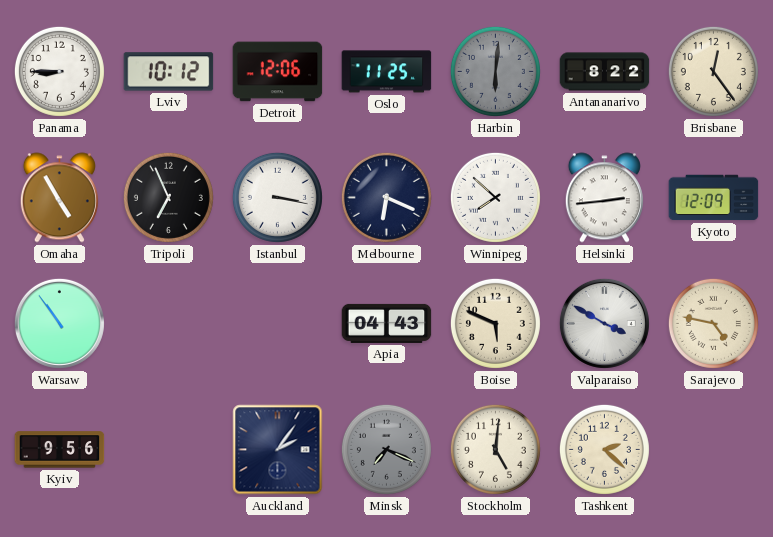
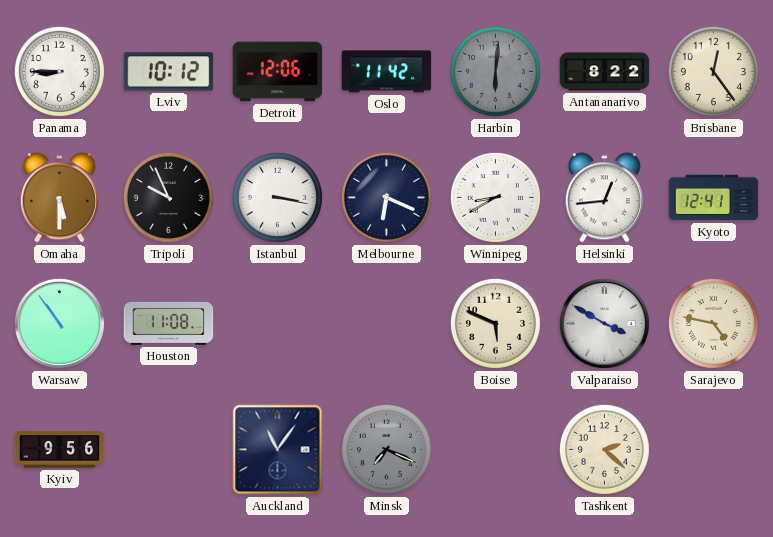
Oslo: 11:25 -> 11:42 (387, 72)
Omaha: 4:55 -> 5:30 (59, 198)
Tripoli: 6:56 -> 9:56 (168, 197)
Winnipeg: 7:52 -> 8:40 (495, 197)
Helsinki: 2:44 -> 12:44 (604, 198)
Kyoto: 12:09 -> 12:41 (714, 198)
Houston: none -> 11:08 (169, 323)
Apia: 04:43 -> none (387, 323)
Auckland: 2:06 -> 11:06 (278, 450)
Stockholm: 5:01 -> none (495, 449)
